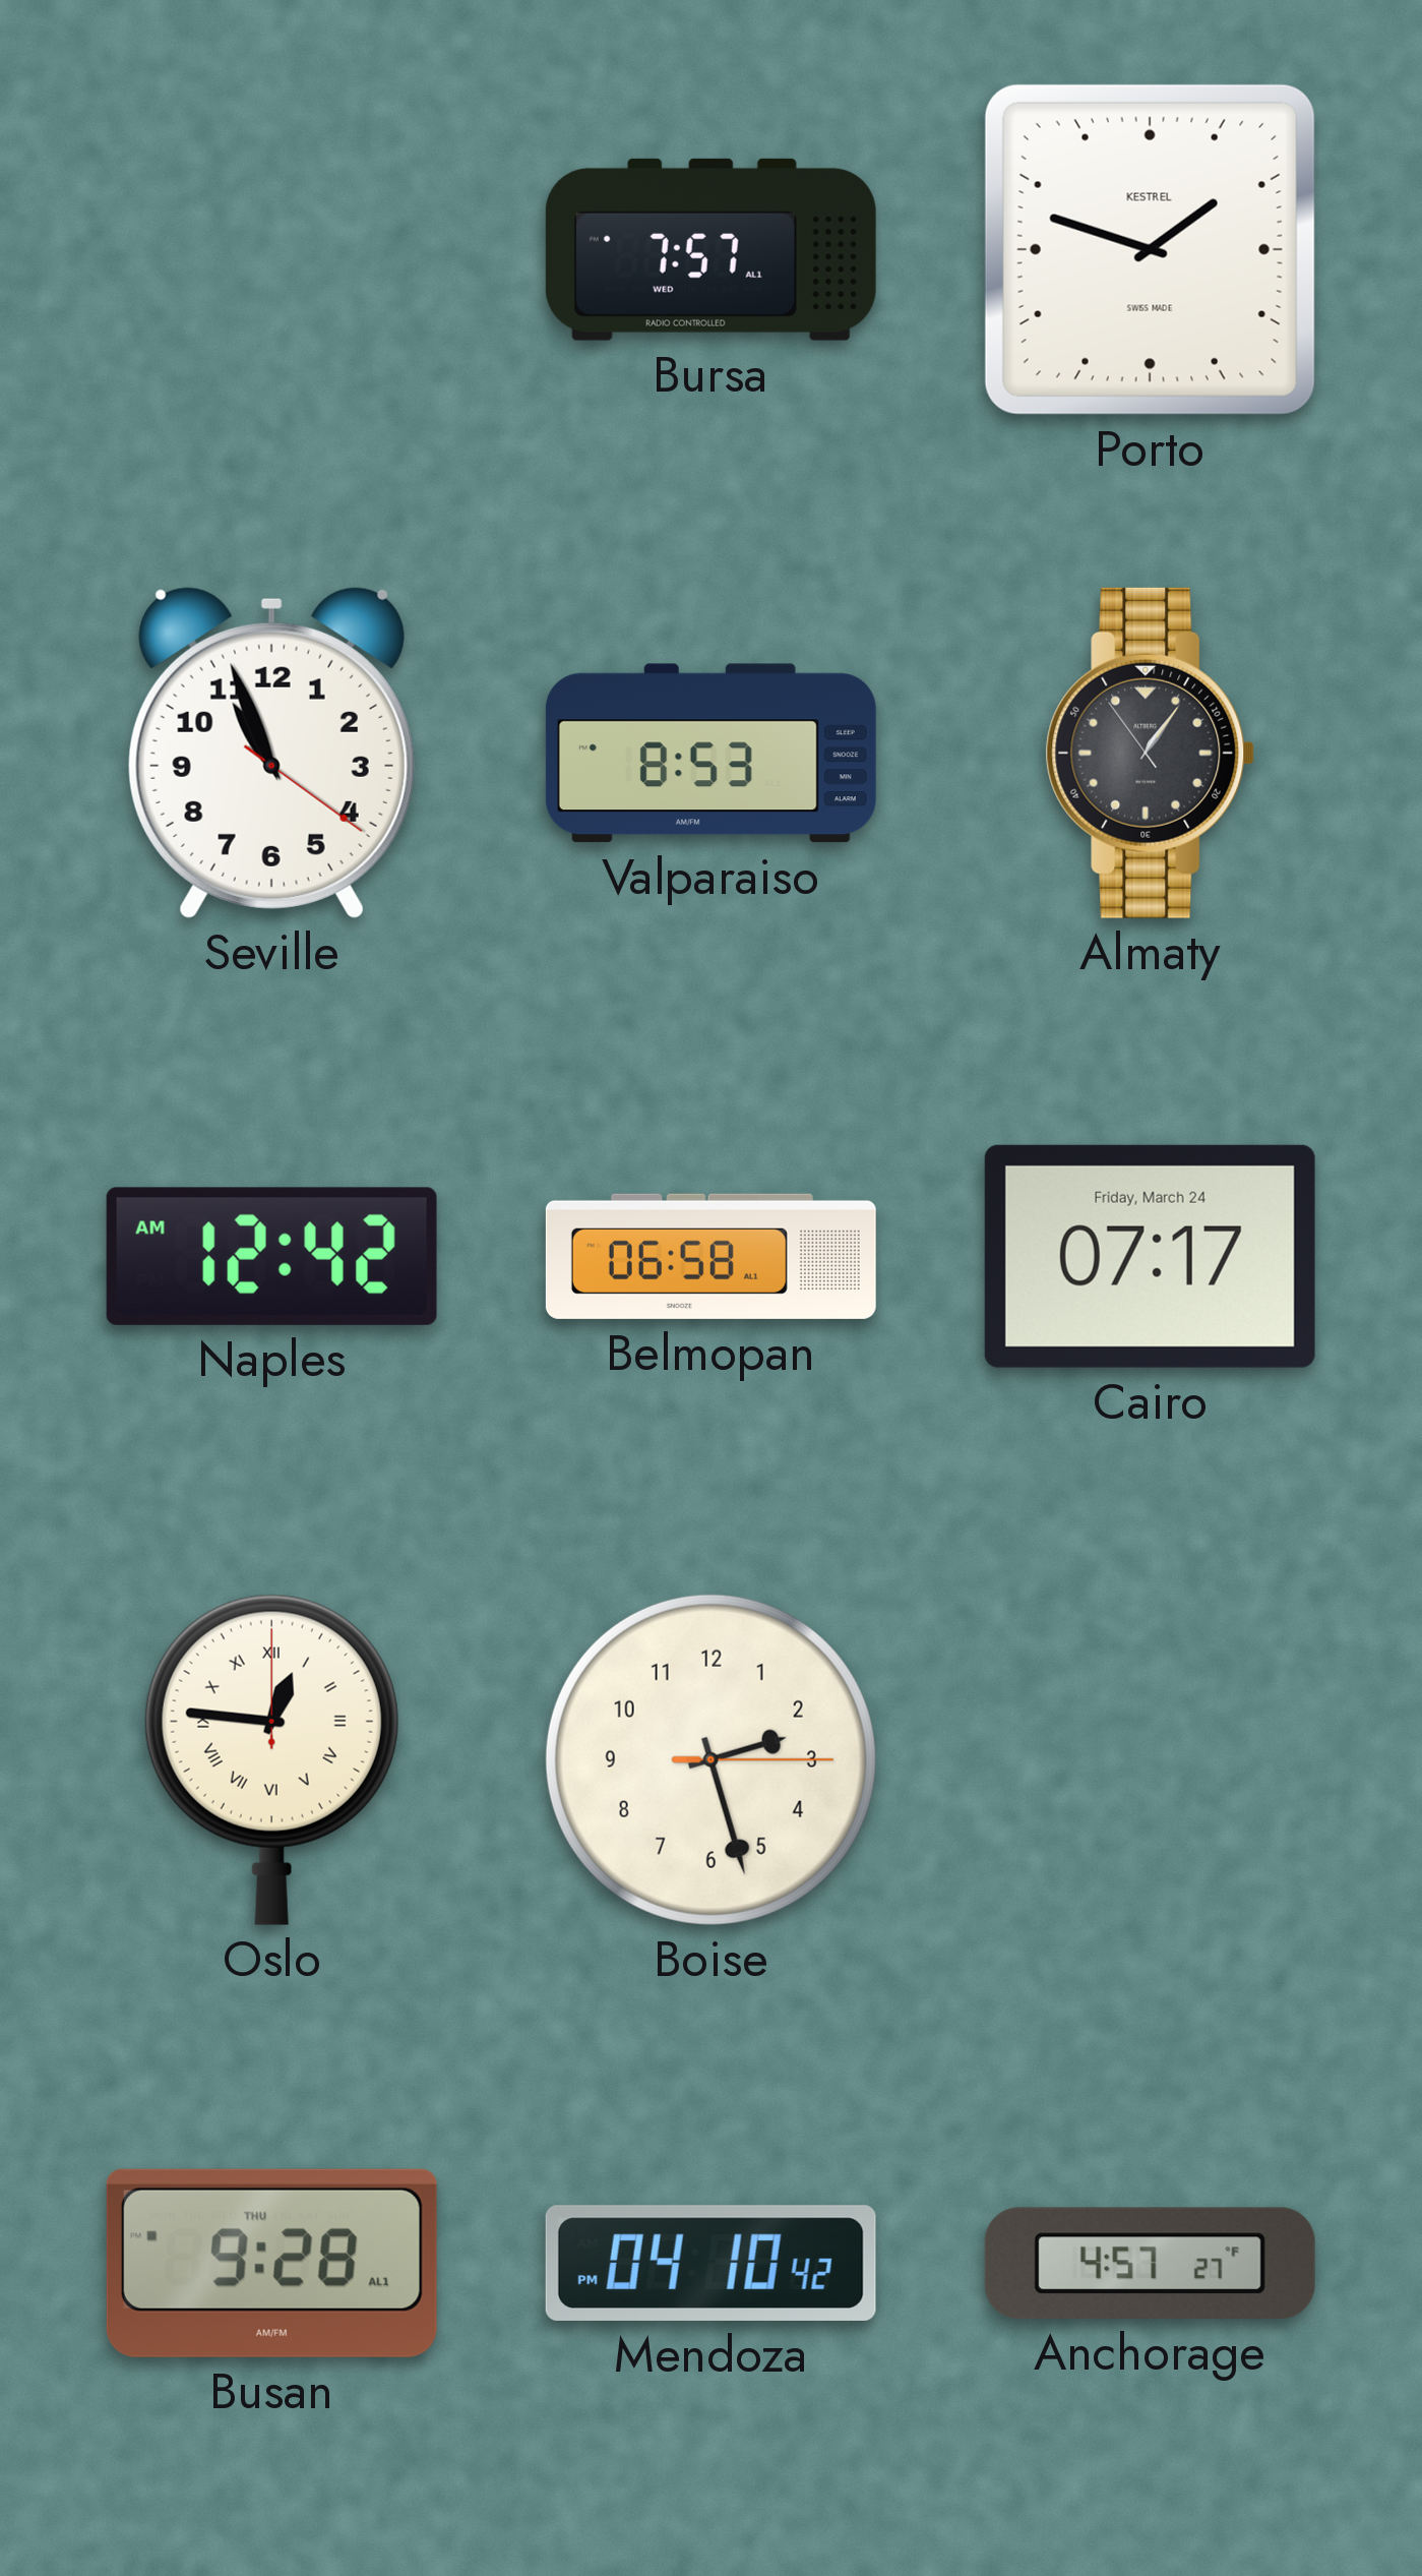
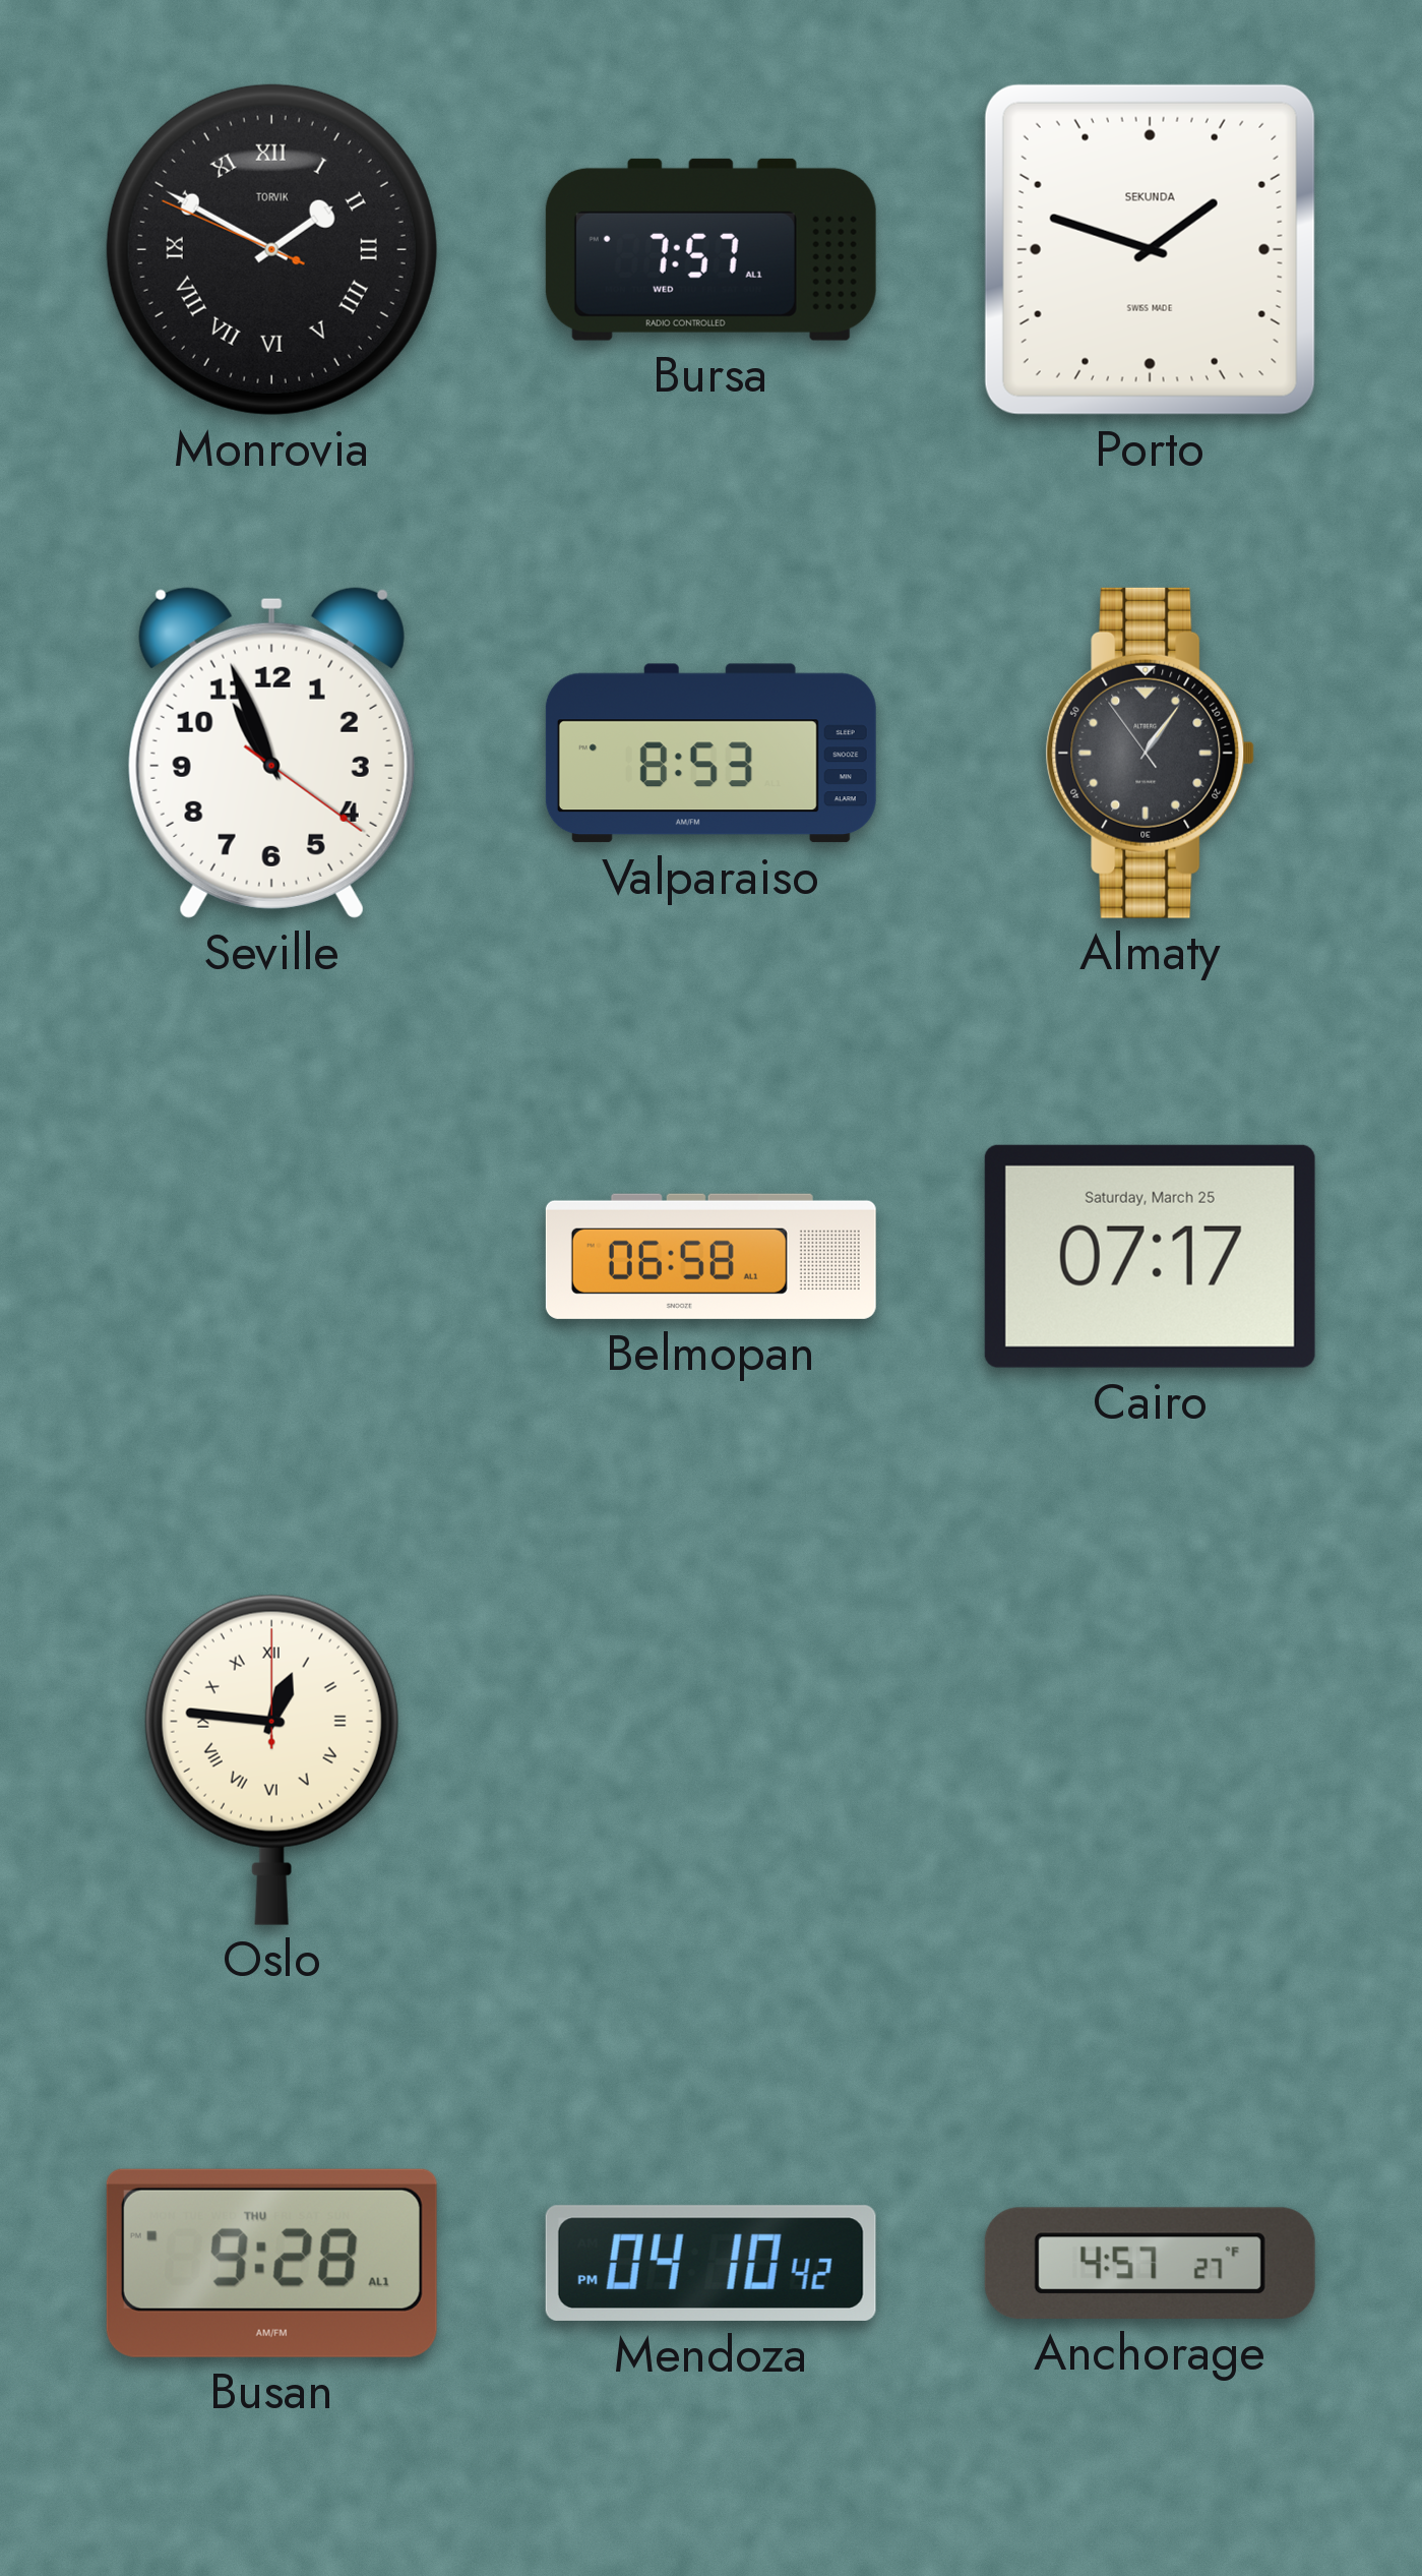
Monrovia: none -> 1:49 (271, 249)
Porto brand: KESTREL -> SEKUNDA (1150, 249)
Naples: 12:42 -> none (271, 1256)
Cairo date: Friday, March 24 -> Saturday, March 25 (1150, 1256)
Boise: 2:27 -> none (710, 1759)
